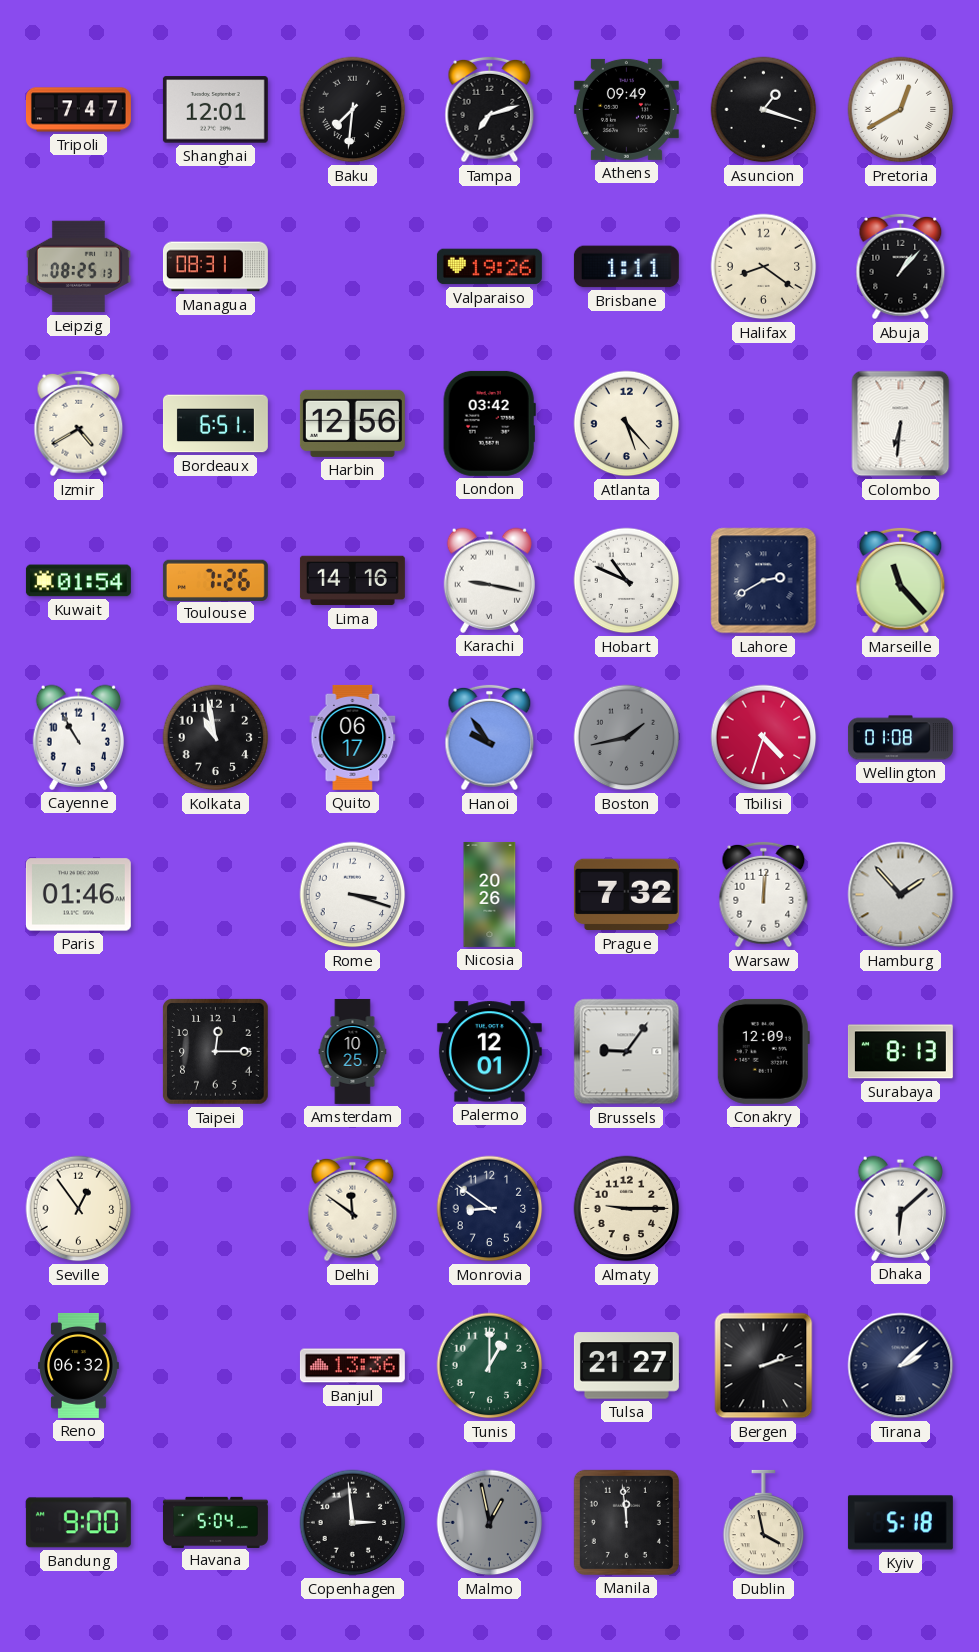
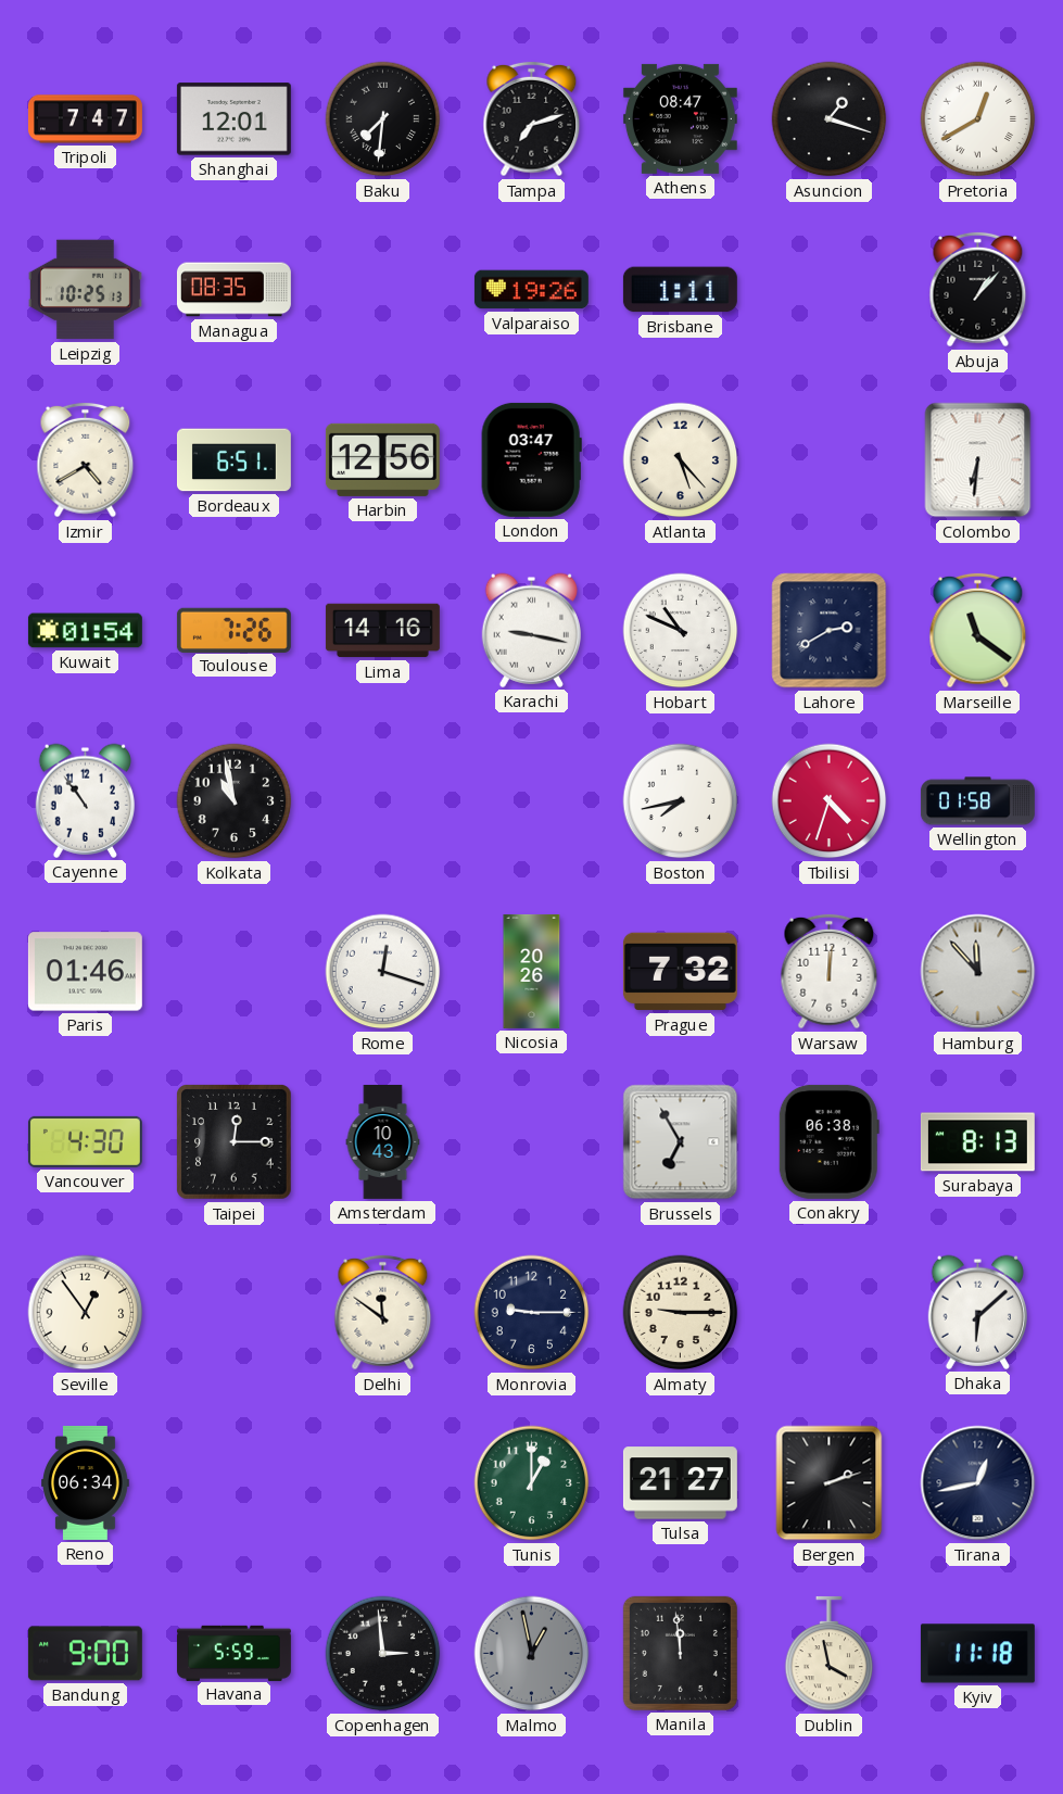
Athens: 09:49 -> 08:47 (680, 118)
Leipzig: 08:25 -> 10:25 (85, 290)
Managua: 08:31 -> 08:35 (233, 290)
Halifax: 8:21 -> none (764, 267)
London: 03:42 -> 03:47 (531, 459)
Marseille: 11:23 -> 11:21 (978, 631)
Cayenne: 10:55 -> 10:54 (85, 800)
Quito: 06:17 -> none (353, 737)
Hanoi: 9:54 -> none (490, 738)
Boston: 1:43 -> 7:43 (681, 801)
Boston dial: grey -> white (681, 801)
Wellington: 01:08 -> 01:58 (977, 801)
Rome: 3:18 -> 12:18 (383, 972)
Hamburg: 1:53 -> 11:53 (978, 972)
Vancouver: none -> 4:30 (85, 1141)
Amsterdam: 10:25 -> 10:43 (383, 1141)
Palermo: 12:01 -> none (489, 1052)
Brussels: 9:06 -> 6:55 (681, 1142)
Conakry: 12:09 -> 06:38 (828, 1141)
Monrovia: 8:51 -> 9:15 (532, 1313)
Reno: 06:32 -> 06:34 (86, 1482)
Banjul: 13:36 -> none (352, 1366)
Tirana: 2:08 -> 12:43 (978, 1483)
Havana: 5:04 -> 5:59 (233, 1653)
Kyiv: 5:18 -> 11:18 (977, 1654)
